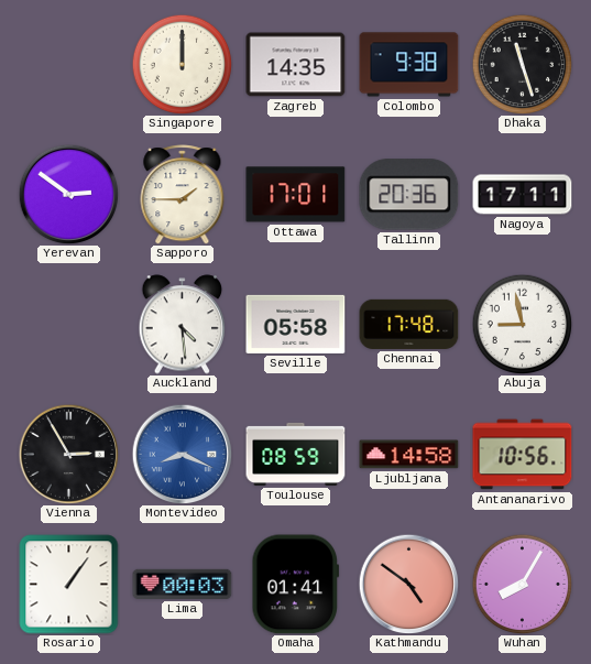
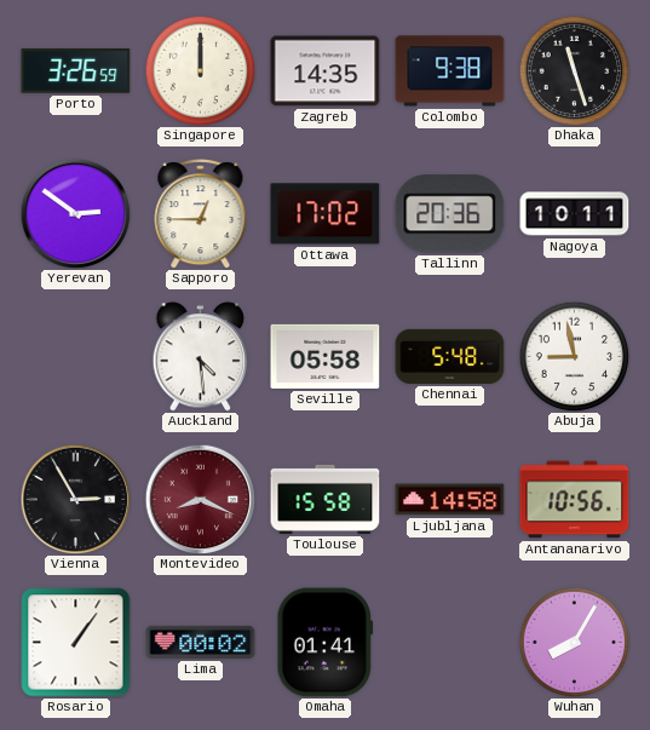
Porto: none -> 3:26 (76, 71)
Sapporo: 1:45 -> 12:45 (201, 214)
Ottawa: 17:01 -> 17:02 (326, 214)
Nagoya: 17:11 -> 10:11 (575, 214)
Chennai: 17:48 -> 5:48 (450, 356)
Montevideo dial: blue -> burgundy (200, 499)
Toulouse: 08:59 -> 15:58 (326, 499)
Lima: 00:03 -> 00:02 (201, 642)
Kathmandu: 4:51 -> none (408, 584)
